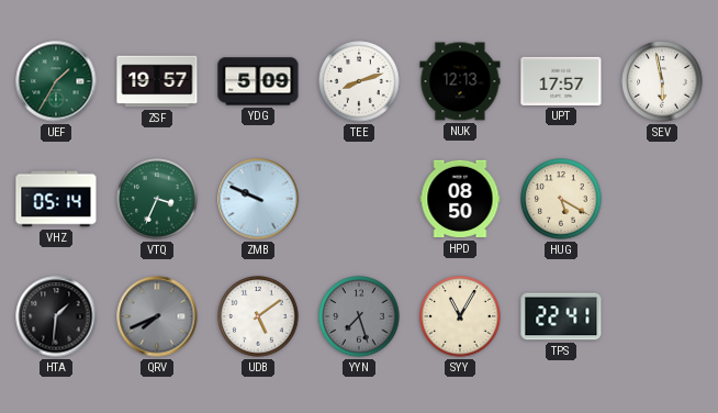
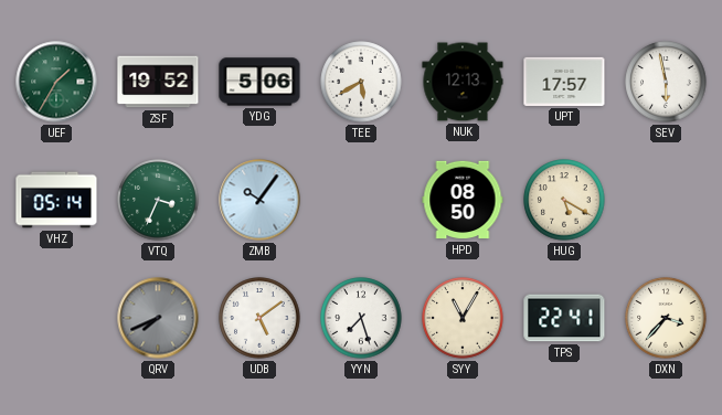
ZSF: 19:57 -> 19:52 (158, 82)
YDG: 5:09 -> 5:06 (259, 82)
TEE: 8:12 -> 5:40 (361, 82)
ZMB: 9:49 -> 10:06 (259, 200)
HTA: 1:31 -> none (56, 316)
YYN dial: grey -> white (361, 318)
DXN: none -> 3:37 (666, 318)
